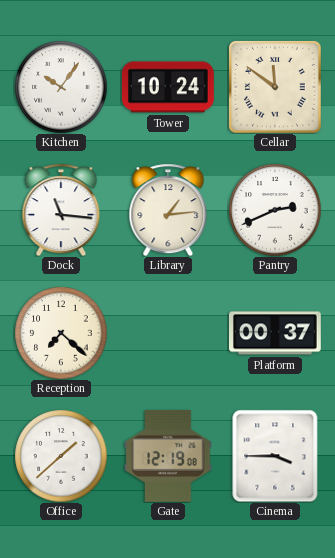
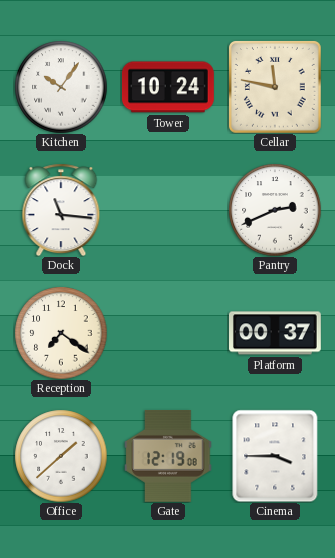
Cellar: 11:51 -> 11:47 (275, 87)
Library: 1:14 -> none (168, 210)
Reception: 7:22 -> 7:21 (61, 333)
